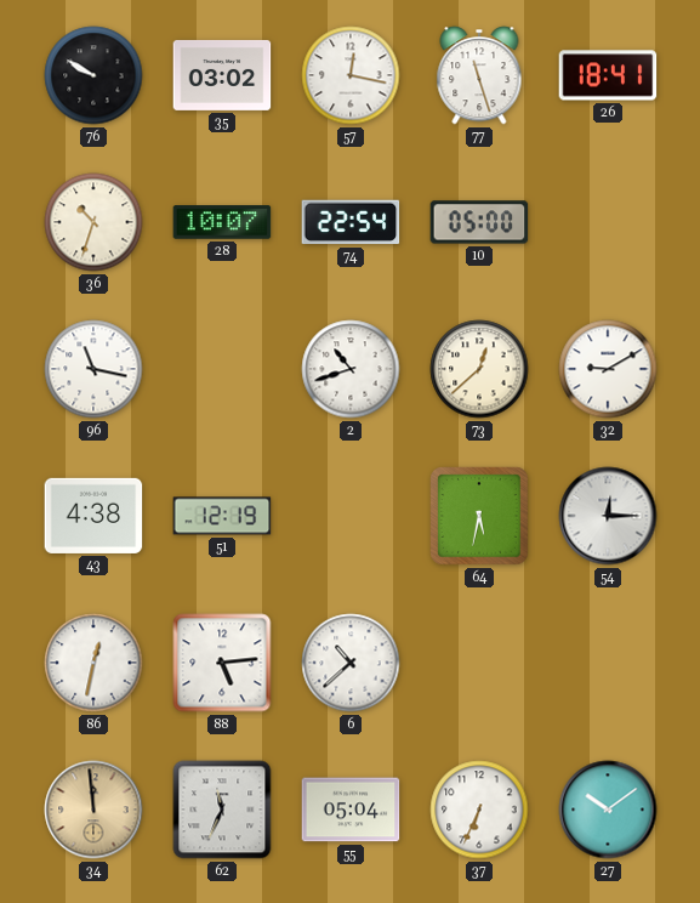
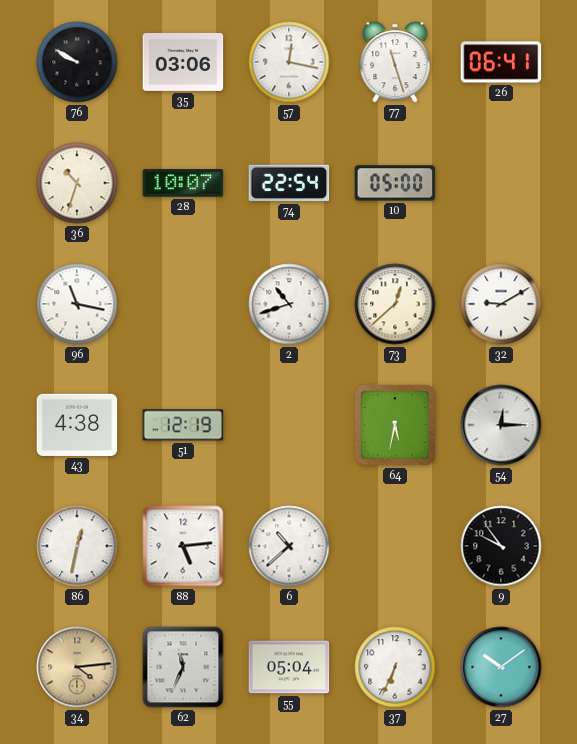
35: 03:02 -> 03:06 (183, 62)
26: 18:41 -> 06:41 (501, 62)
9: none -> 9:54 (501, 546)
34: 11:59 -> 4:14 (77, 667)
